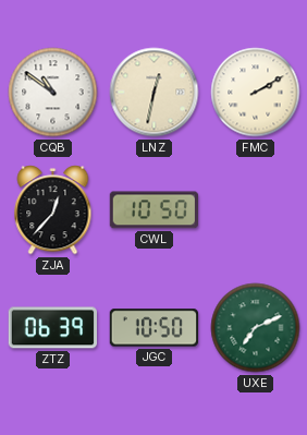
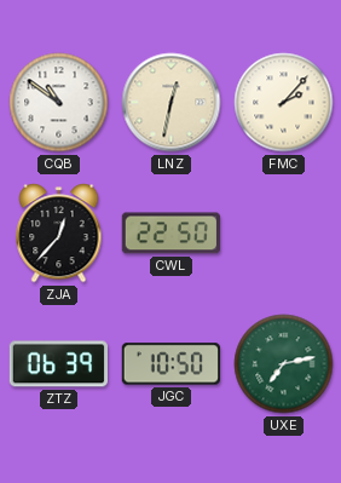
FMC: 2:10 -> 2:07 (284, 103)
CWL: 10:50 -> 22:50 (170, 234)
UXE: 7:11 -> 7:13 (284, 364)
